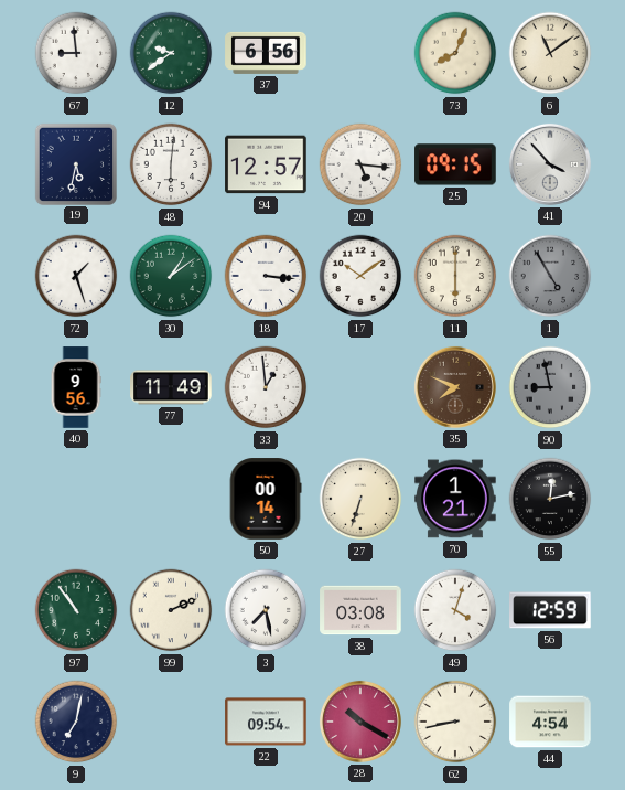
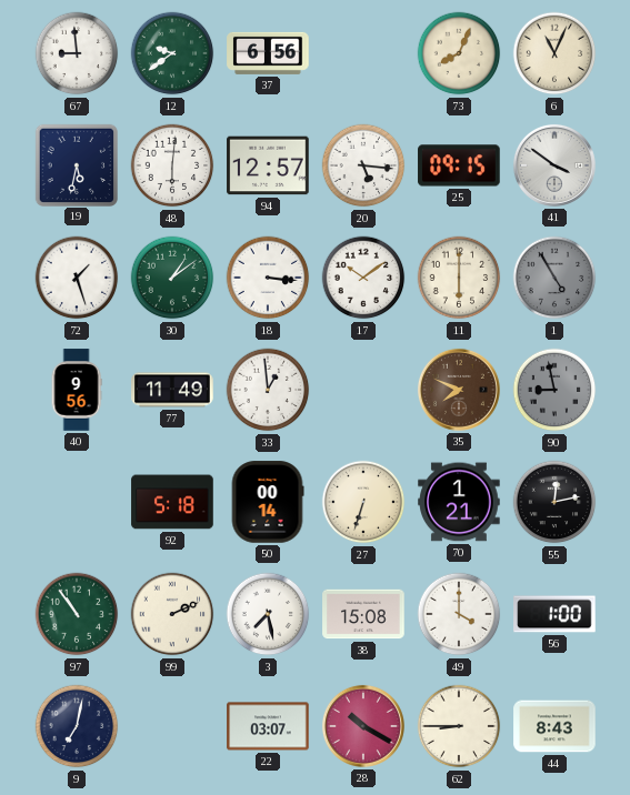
6: 11:09 -> 11:04 (554, 53)
41: 3:53 -> 3:51 (554, 165)
92: none -> 5:18 (172, 502)
38: 03:08 -> 15:08 (363, 614)
49: 4:03 -> 4:00 (459, 614)
56: 12:59 -> 1:00 (554, 614)
22: 09:54 -> 03:07 (268, 726)
62: 8:43 -> 8:45 (459, 726)
44: 4:54 -> 8:43 (554, 726)
